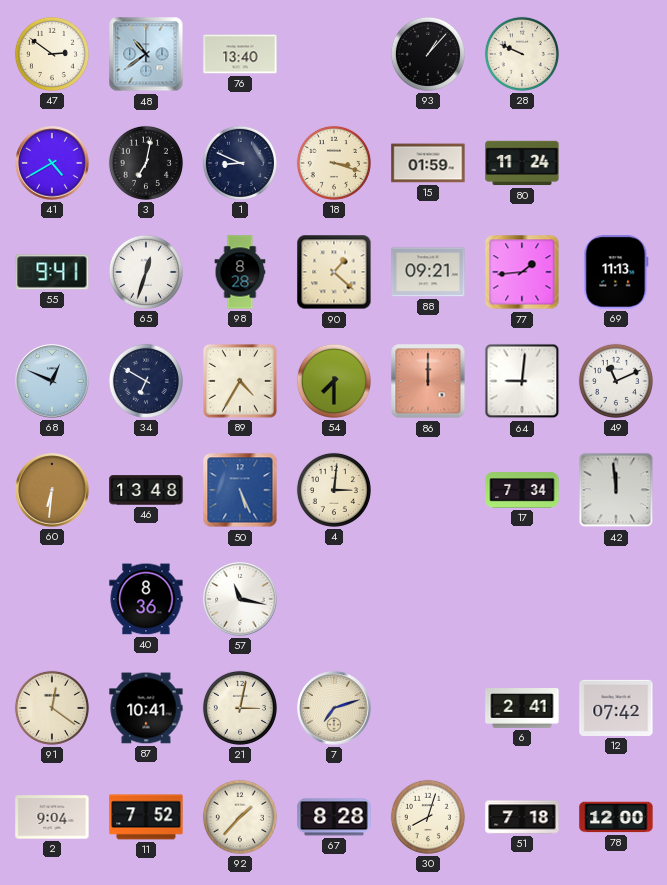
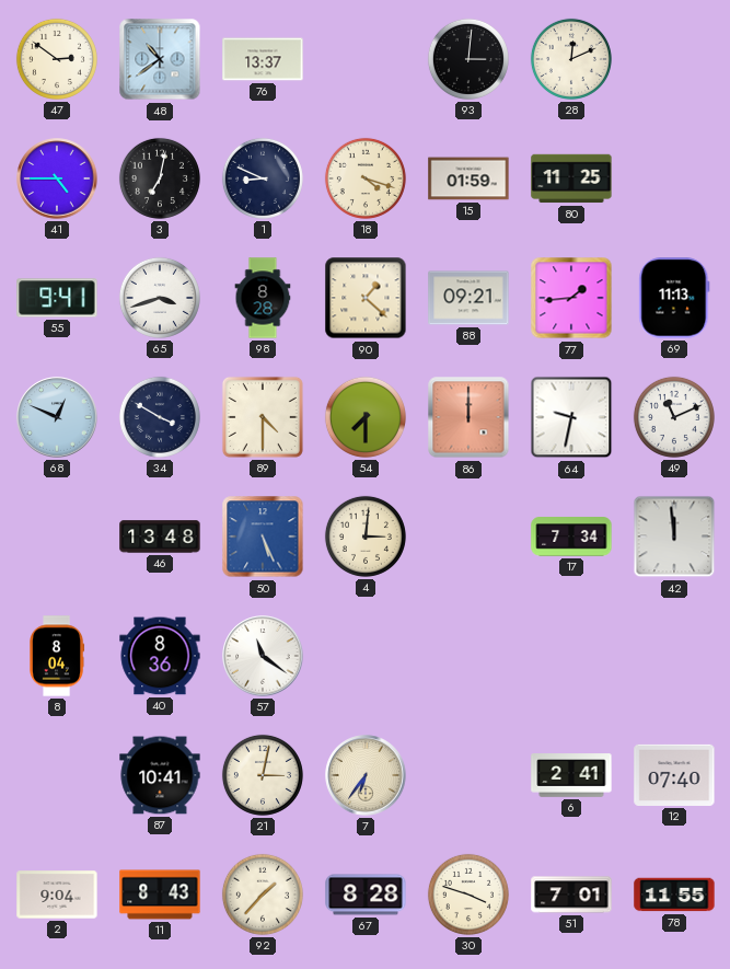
76: 13:40 -> 13:37 (263, 59)
93: 1:07 -> 3:01 (468, 59)
28: 9:49 -> 12:11 (571, 59)
41: 4:40 -> 4:45 (57, 178)
18: 3:18 -> 4:18 (366, 178)
80: 11:24 -> 11:25 (571, 178)
65: 12:33 -> 3:42 (160, 298)
34: 6:50 -> 3:50 (160, 417)
89: 4:35 -> 4:30 (263, 417)
64: 9:01 -> 9:32 (571, 417)
60: 6:31 -> none (52, 490)
8: none -> 8:04 (58, 656)
57: 11:17 -> 11:21 (263, 656)
91: 12:21 -> none (52, 708)
7: 7:12 -> 6:36 (366, 775)
12: 07:42 -> 07:40 (674, 775)
11: 7:52 -> 8:43 (160, 895)
30: 8:03 -> 3:48 (468, 895)
51: 7:18 -> 7:01 (571, 895)
78: 12:00 -> 11:55 (674, 895)
